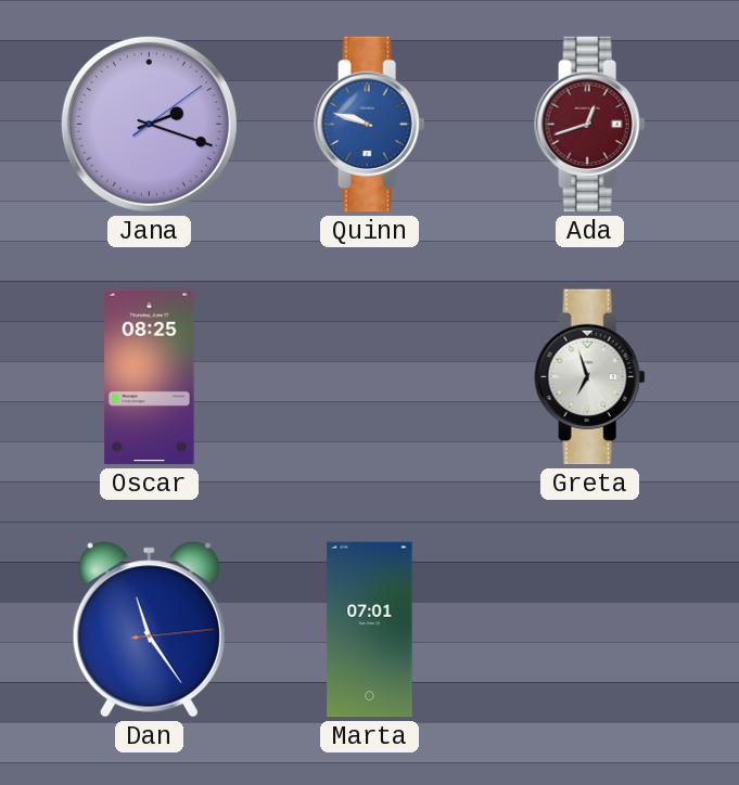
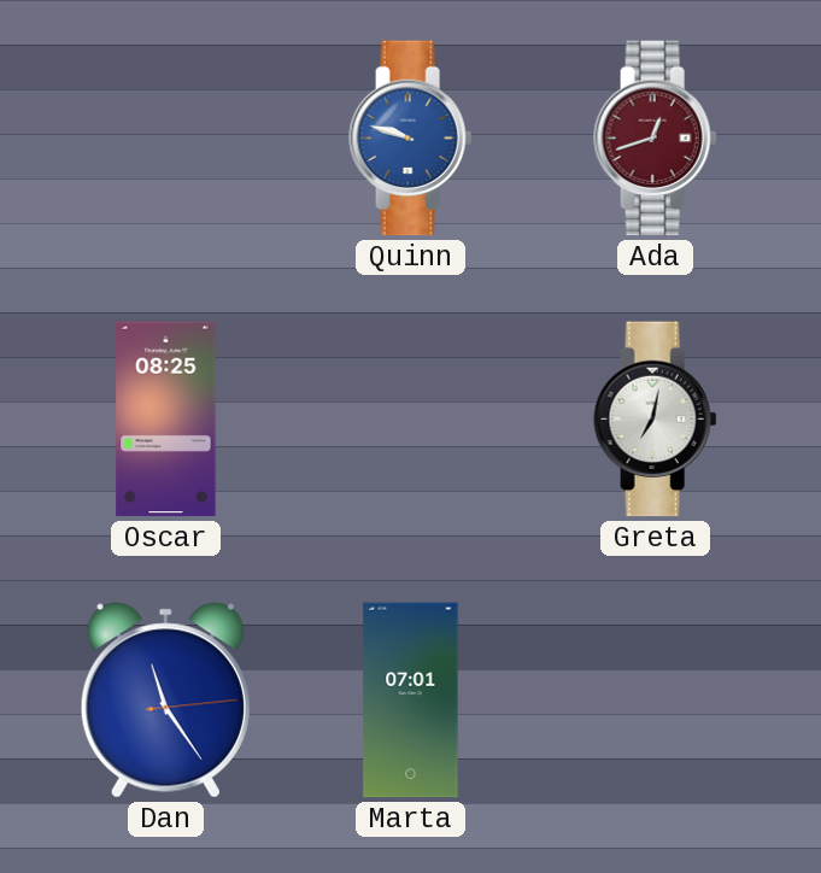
Jana: 2:18 -> none (149, 124)
Greta: 6:57 -> 7:02 (656, 420)
